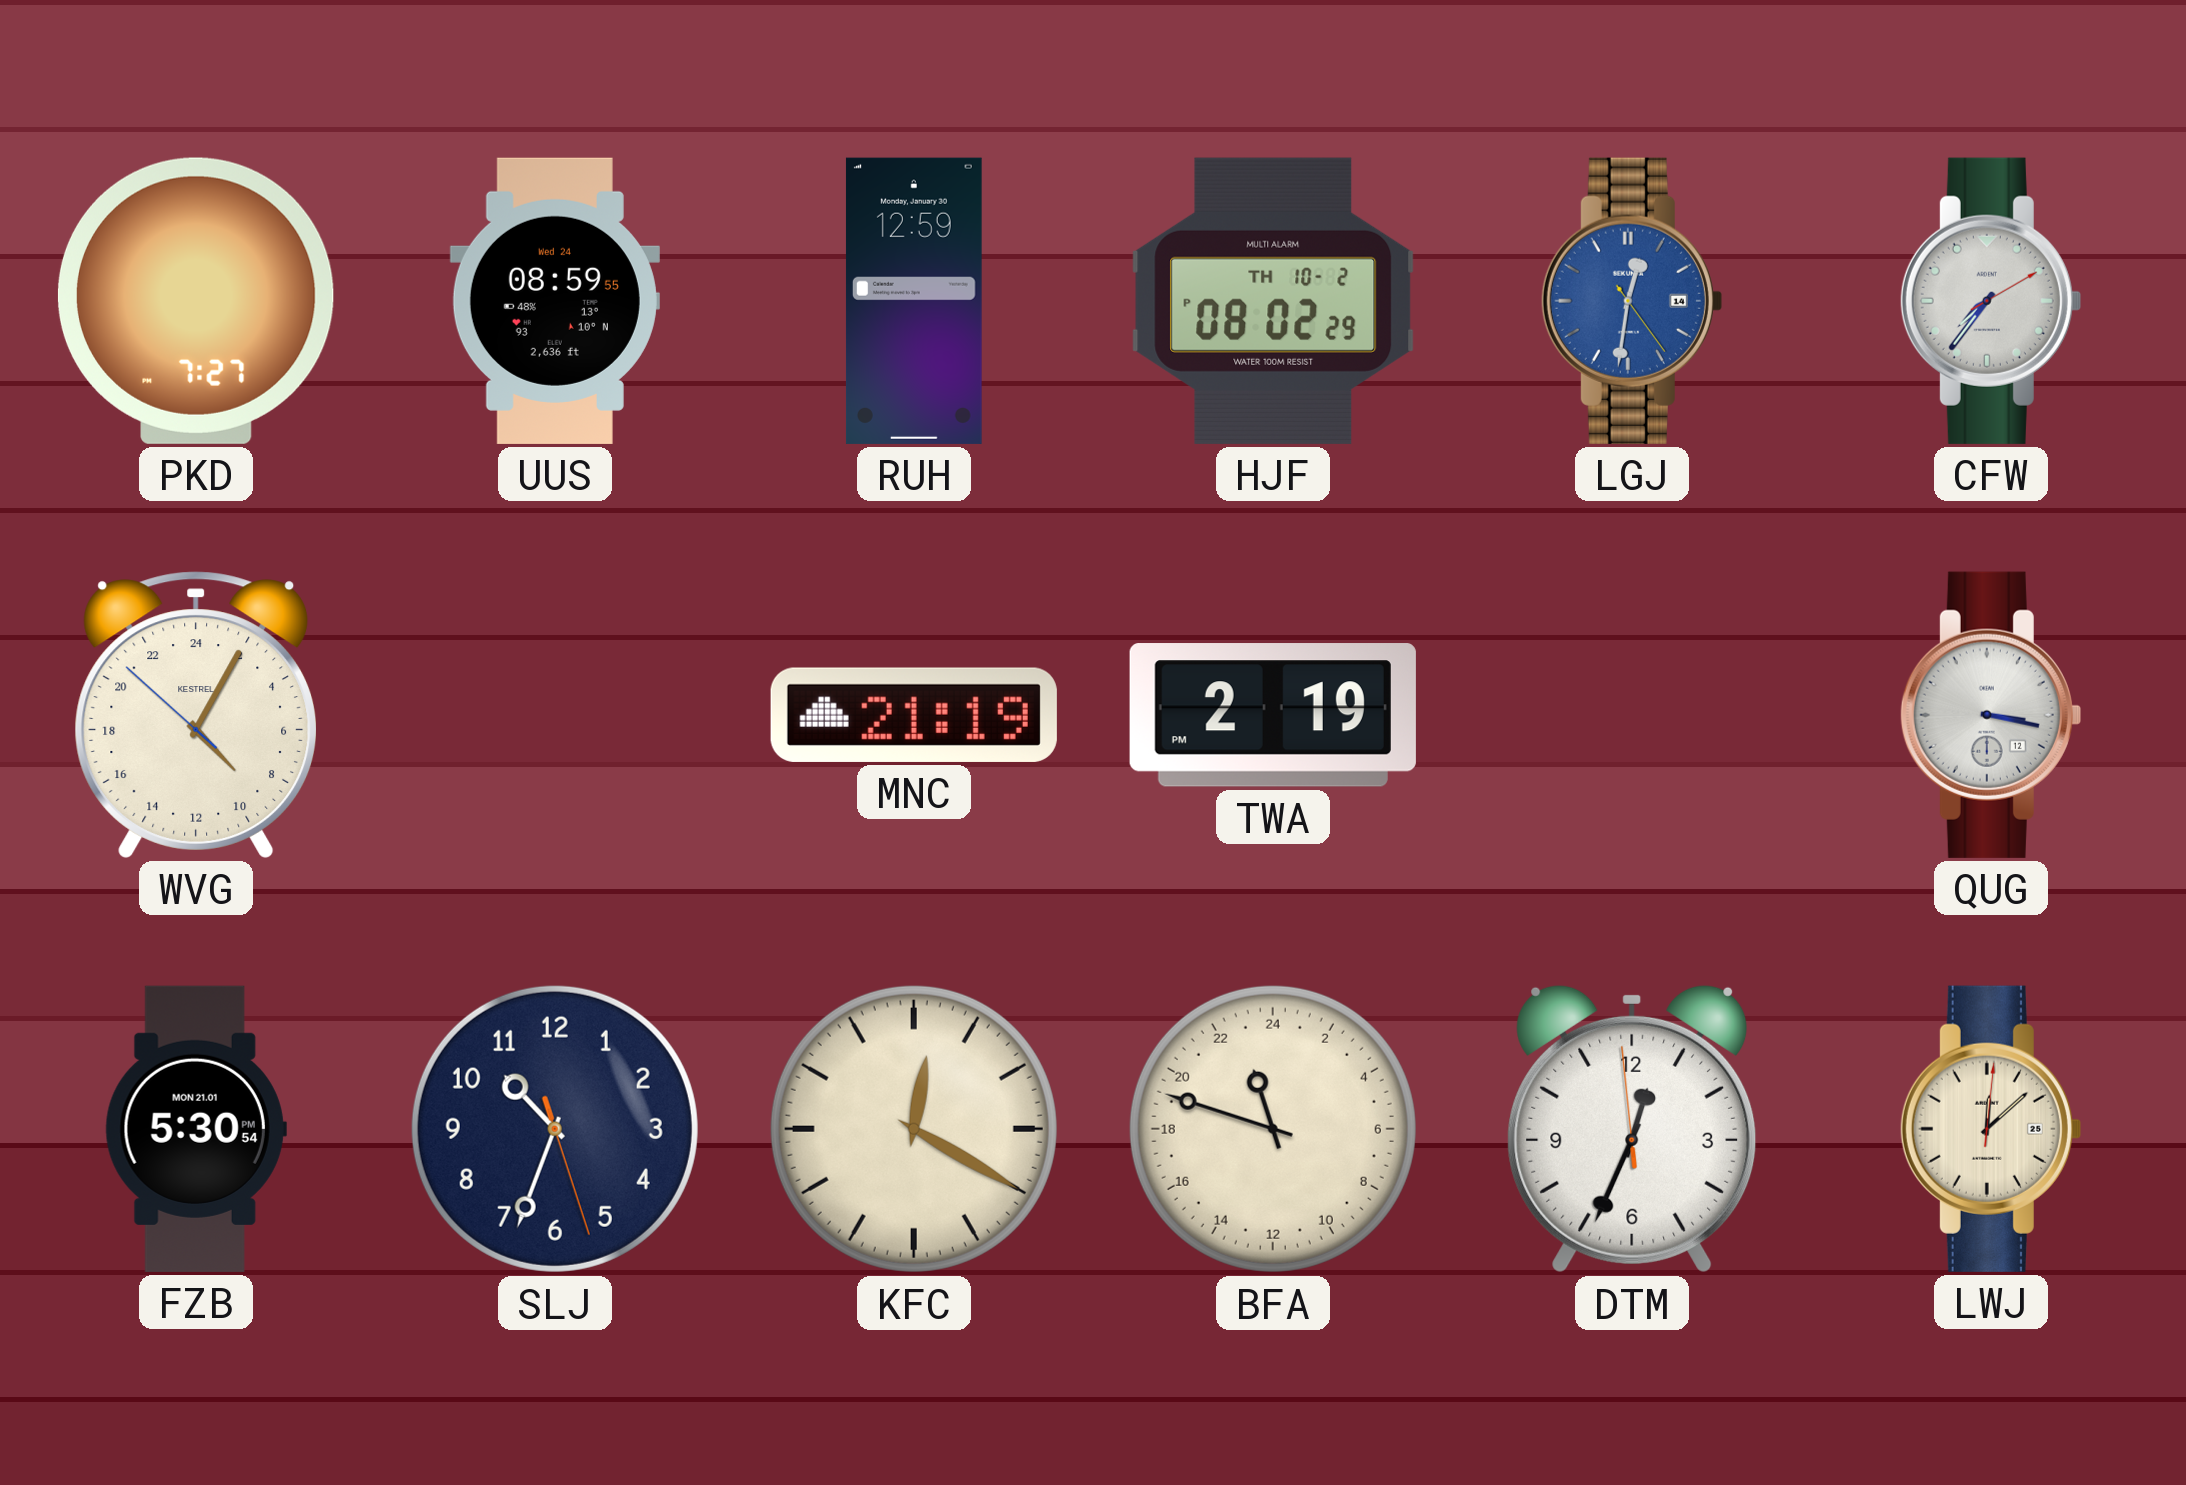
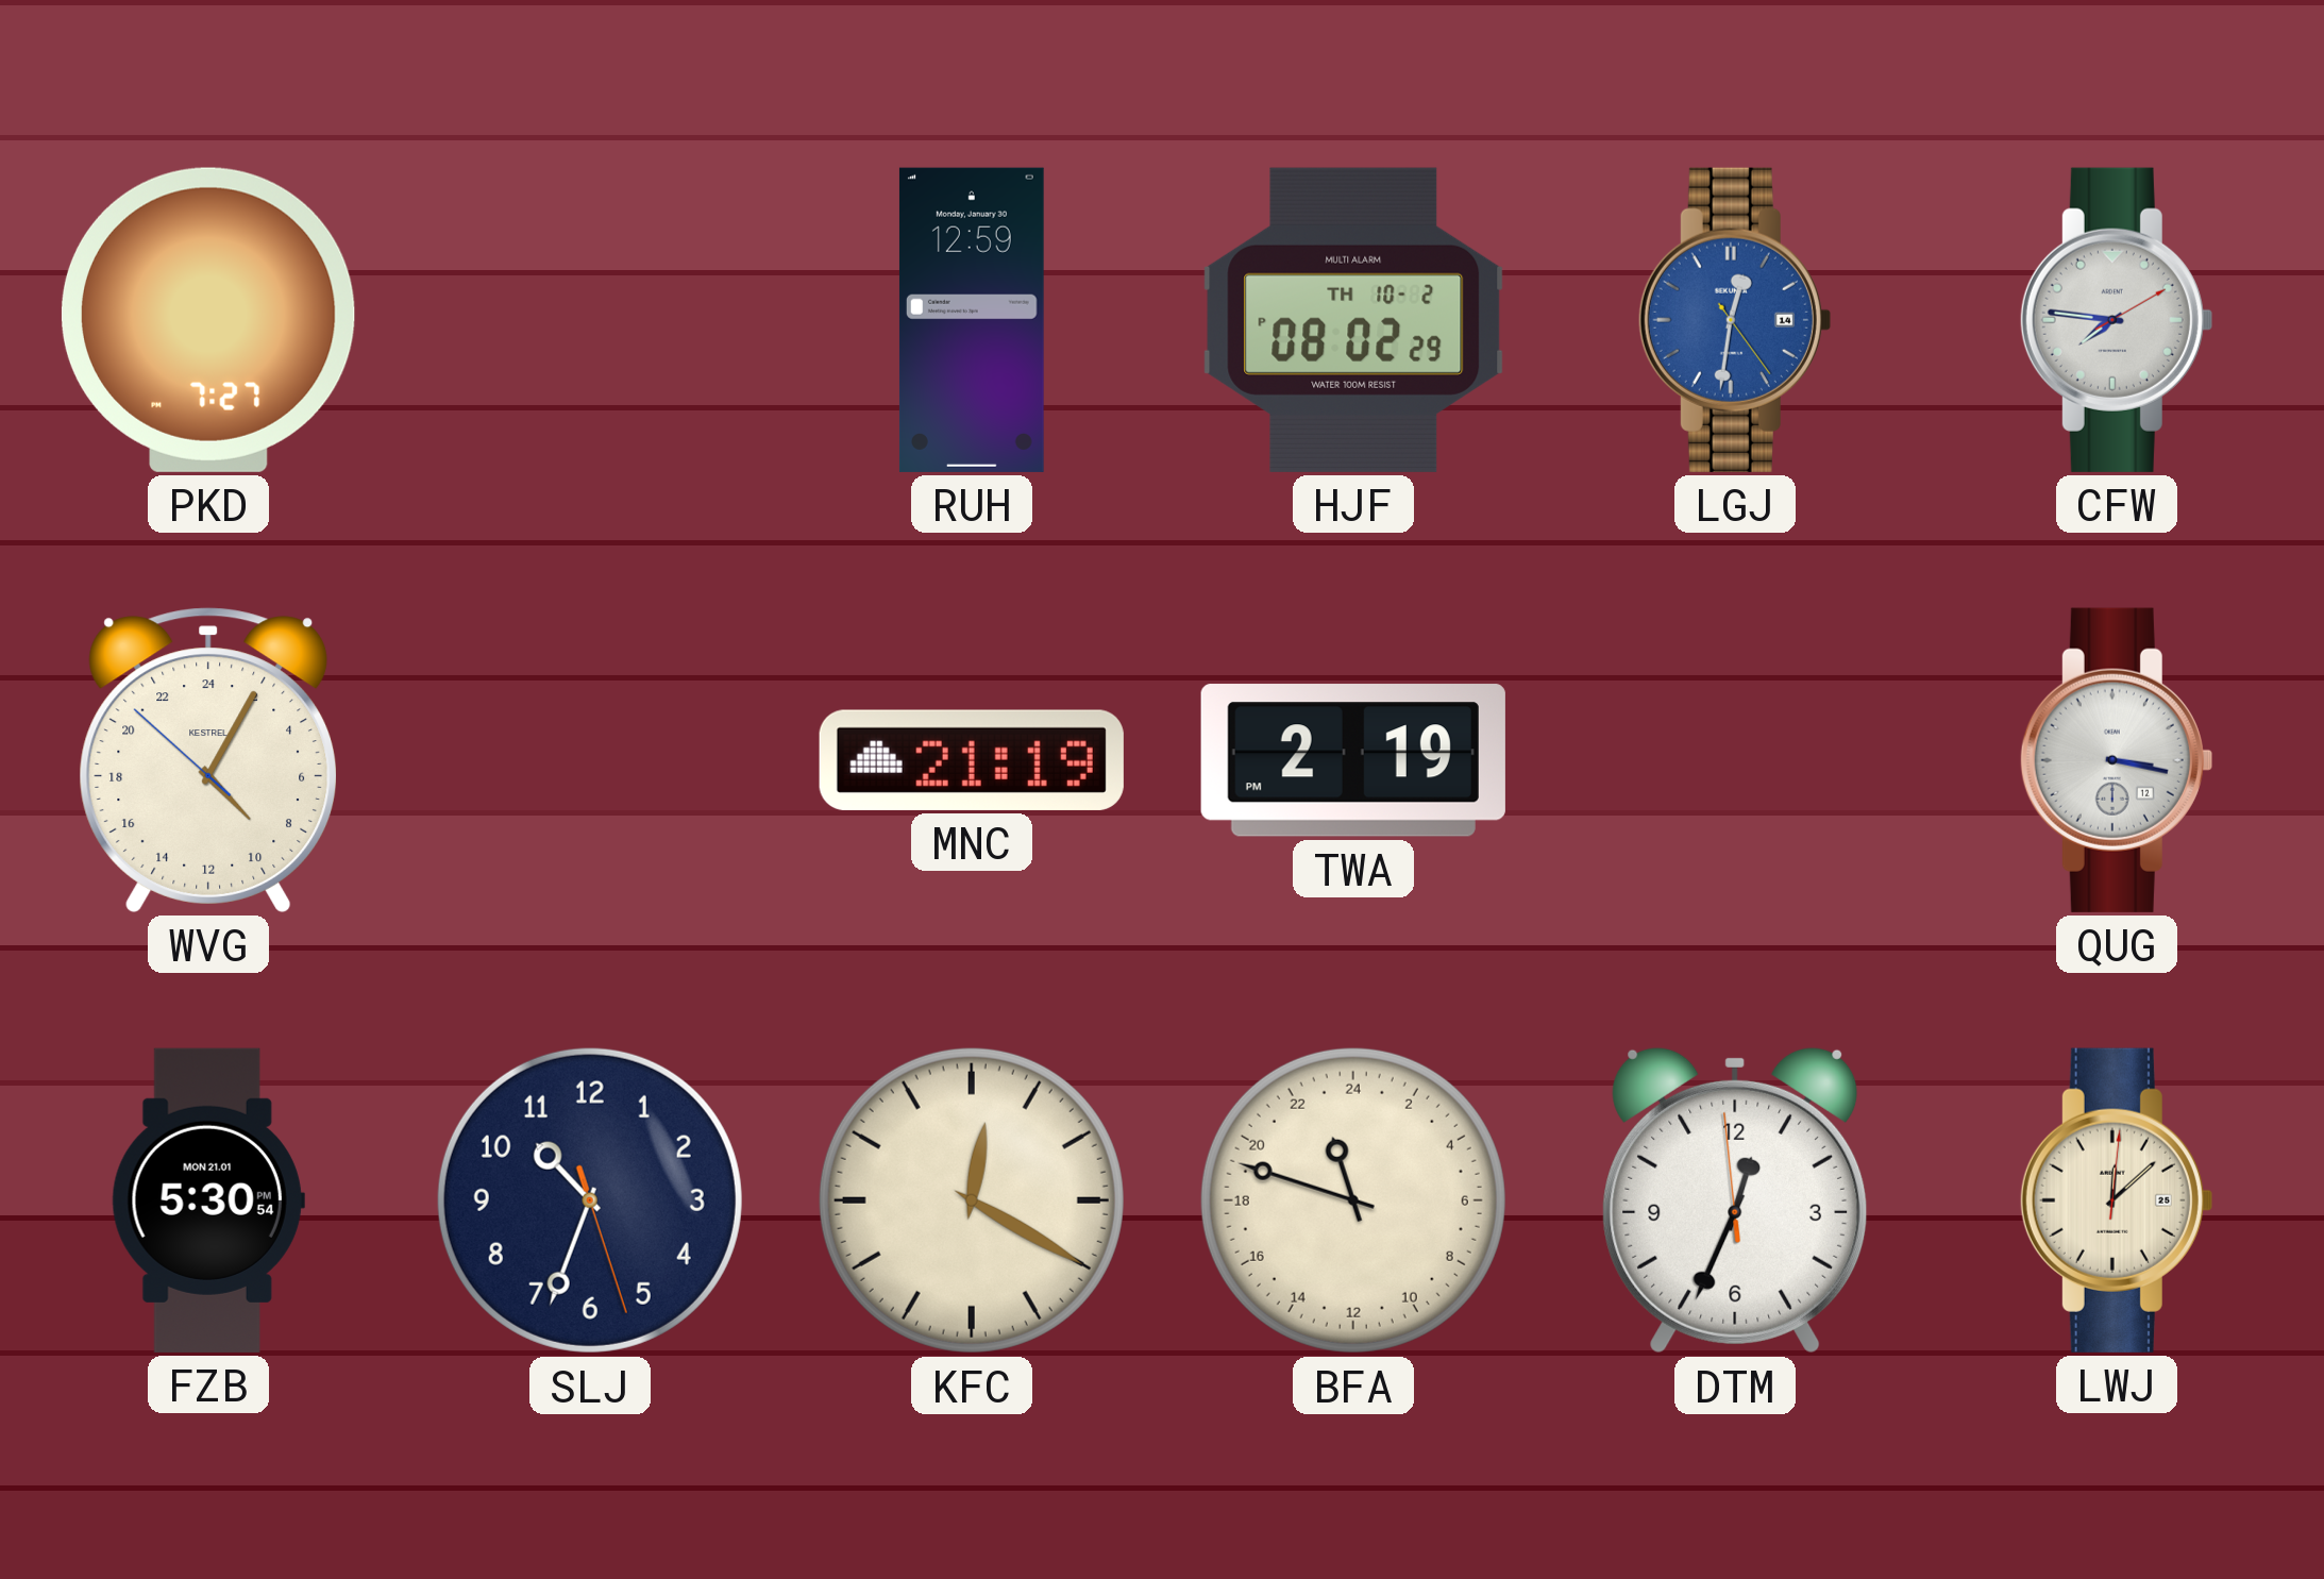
UUS: 08:59 -> none (555, 301)
CFW: 7:36 -> 7:46 (2116, 320)
